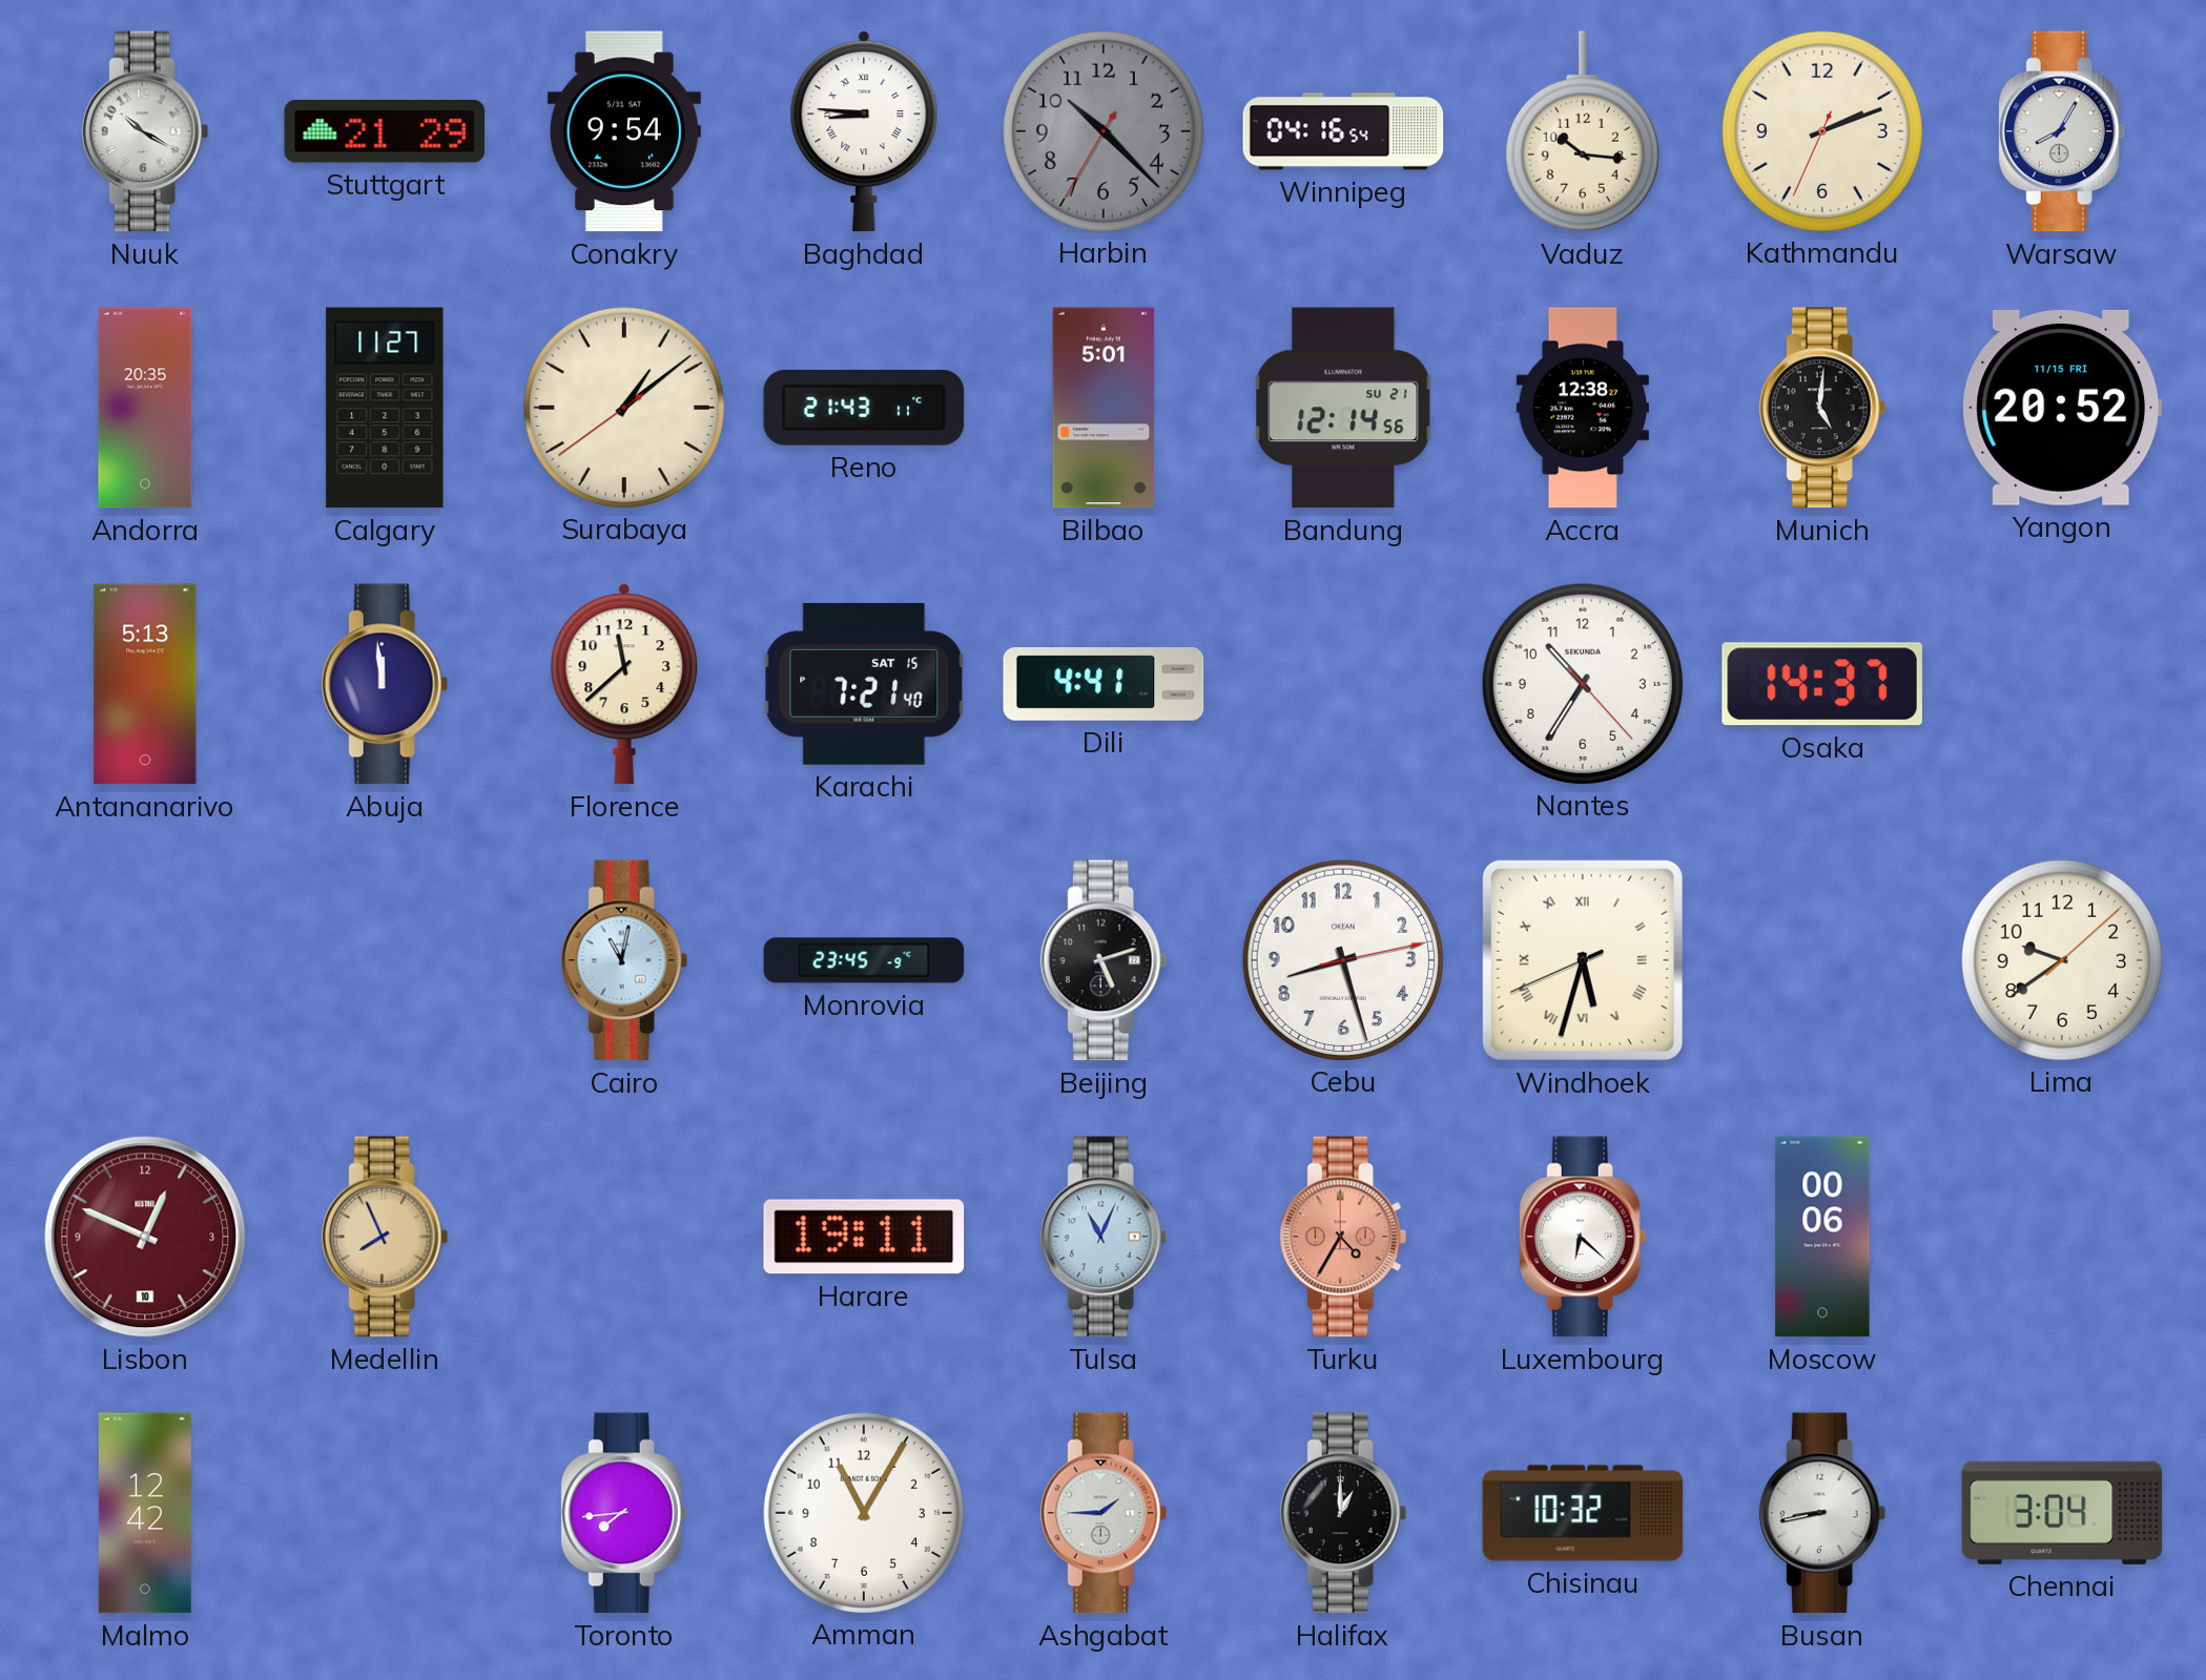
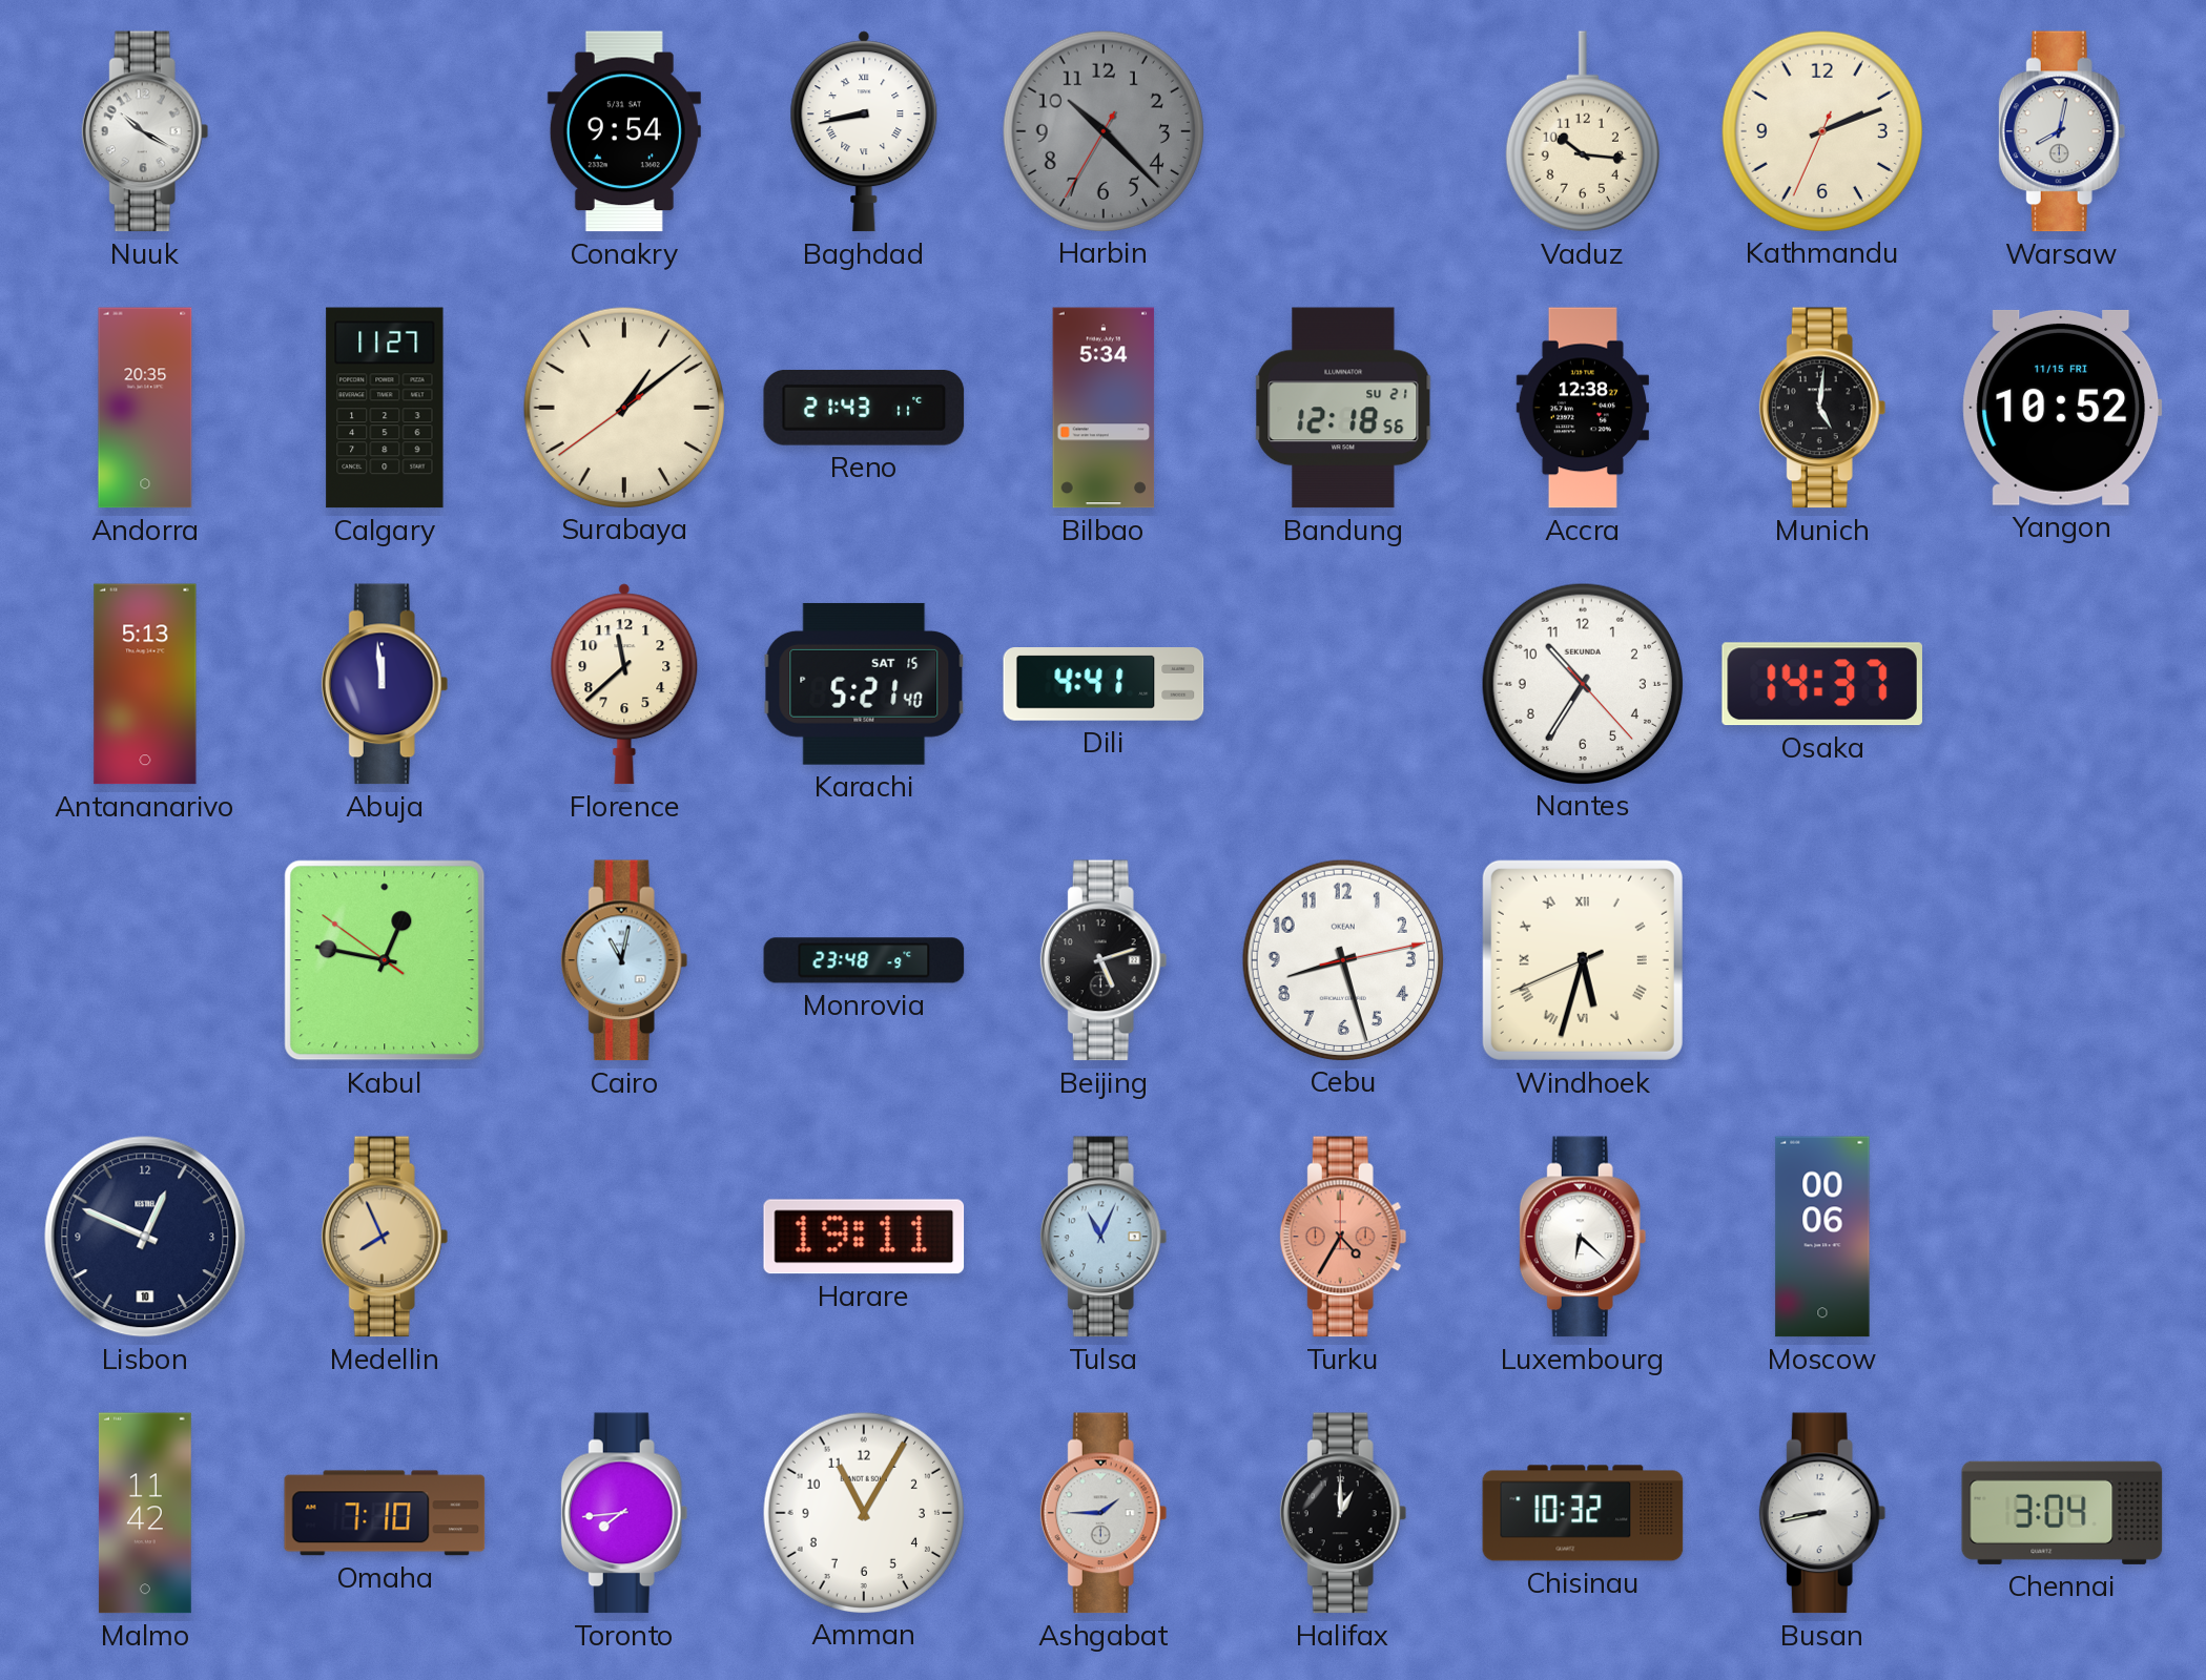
Stuttgart: 21:29 -> none (385, 132)
Baghdad: 8:46 -> 8:43 (864, 131)
Winnipeg: 04:16 -> none (1343, 131)
Warsaw: 8:05 -> 8:02 (2062, 131)
Bilbao: 5:01 -> 5:34 (1104, 408)
Bandung: 12:14 -> 12:18 (1343, 408)
Yangon: 20:52 -> 10:52 (2062, 408)
Karachi: 7:21 -> 5:21 (864, 684)
Kabul: none -> 12:46 (385, 960)
Monrovia: 23:45 -> 23:48 (864, 960)
Lima: 9:39 -> none (2061, 959)
Lisbon dial: burgundy -> navy (145, 1237)
Malmo: 12:42 -> 11:42 (145, 1513)
Omaha: none -> 7:10 (385, 1513)
